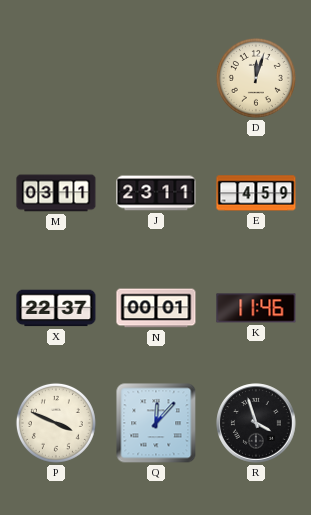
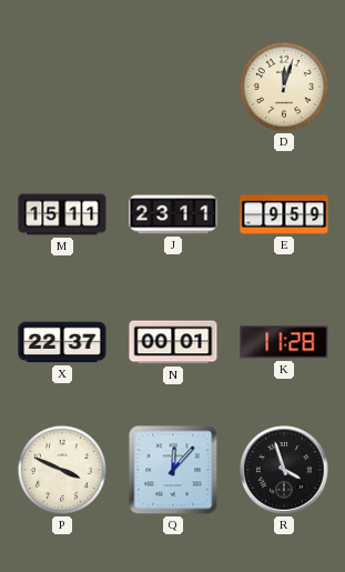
M: 03:11 -> 15:11 (62, 214)
E: 4:59 -> 9:59 (284, 214)
K: 11:46 -> 11:28 (284, 342)
